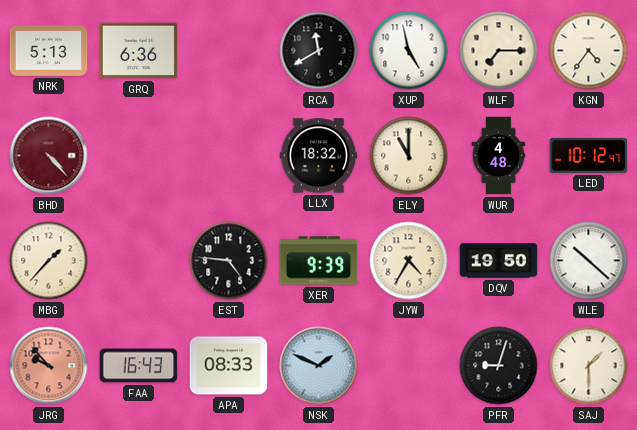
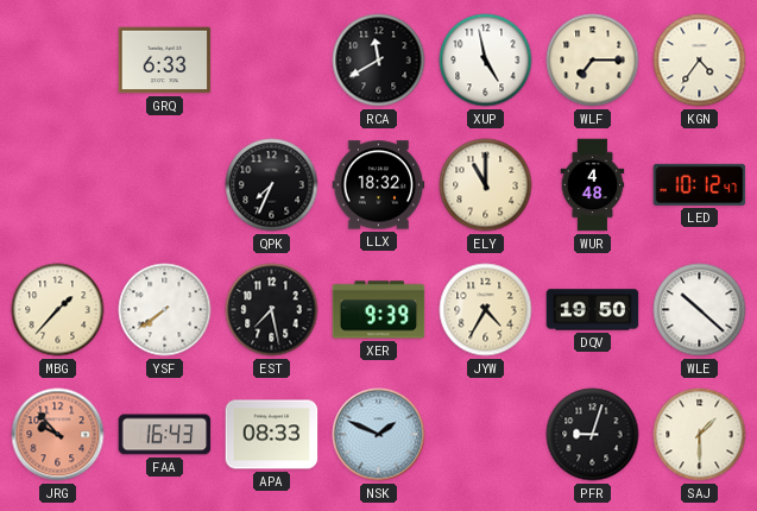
NRK: 5:13 -> none (49, 51)
GRQ: 6:36 -> 6:33 (165, 61)
BHD: 4:23 -> none (49, 156)
QPK: none -> 7:34 (272, 185)
YSF: none -> 7:39 (165, 310)
EST: 4:46 -> 7:28 (272, 310)
